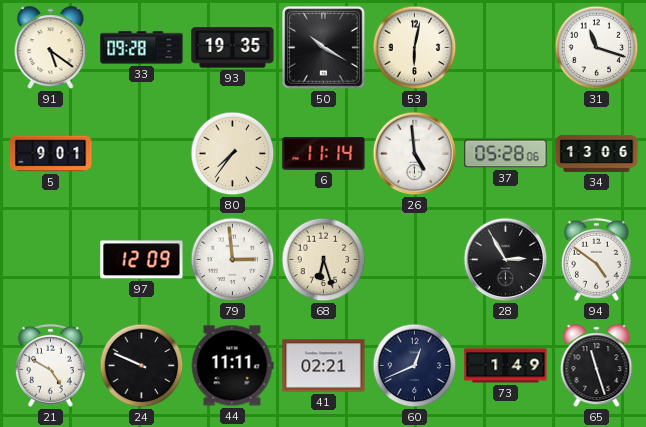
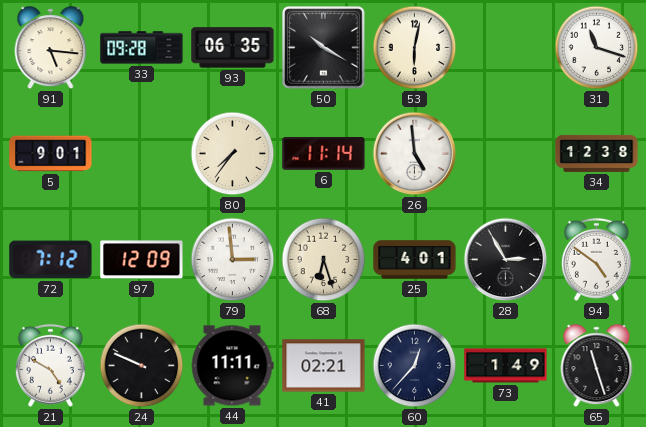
91: 5:21 -> 5:16 (51, 48)
93: 19:35 -> 06:35 (233, 48)
37: 05:28 -> none (506, 154)
34: 13:06 -> 12:38 (597, 153)
72: none -> 7:12 (51, 260)
25: none -> 4:01 (415, 260)
60: 12:41 -> 12:37 (415, 366)
